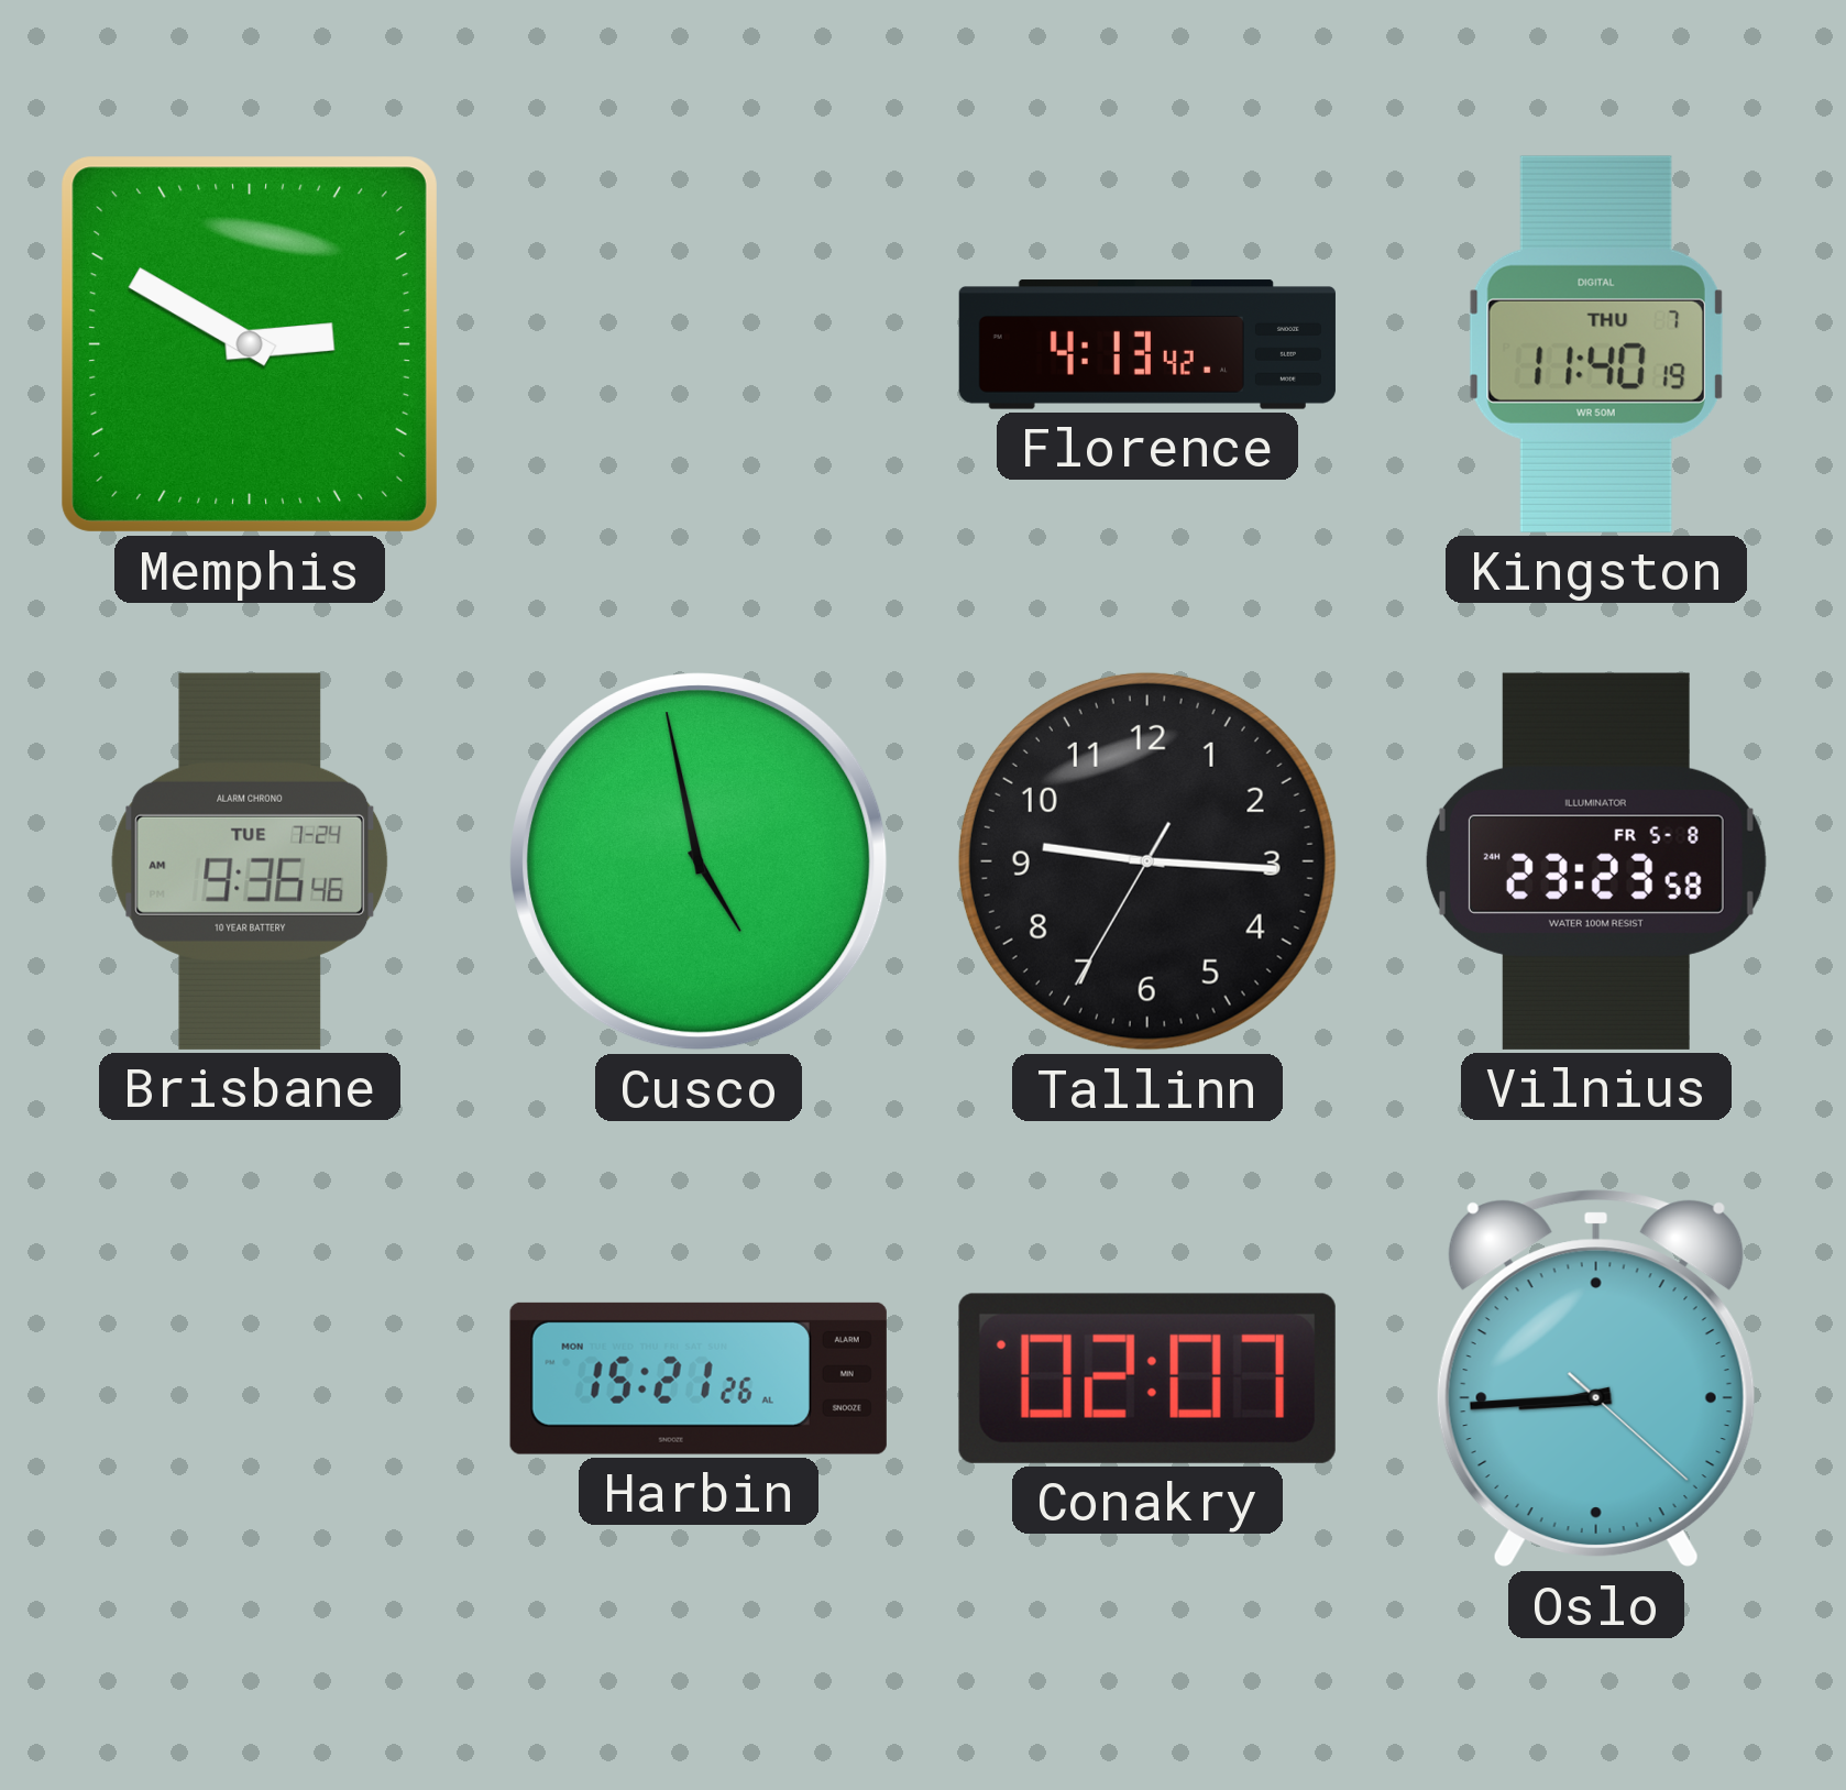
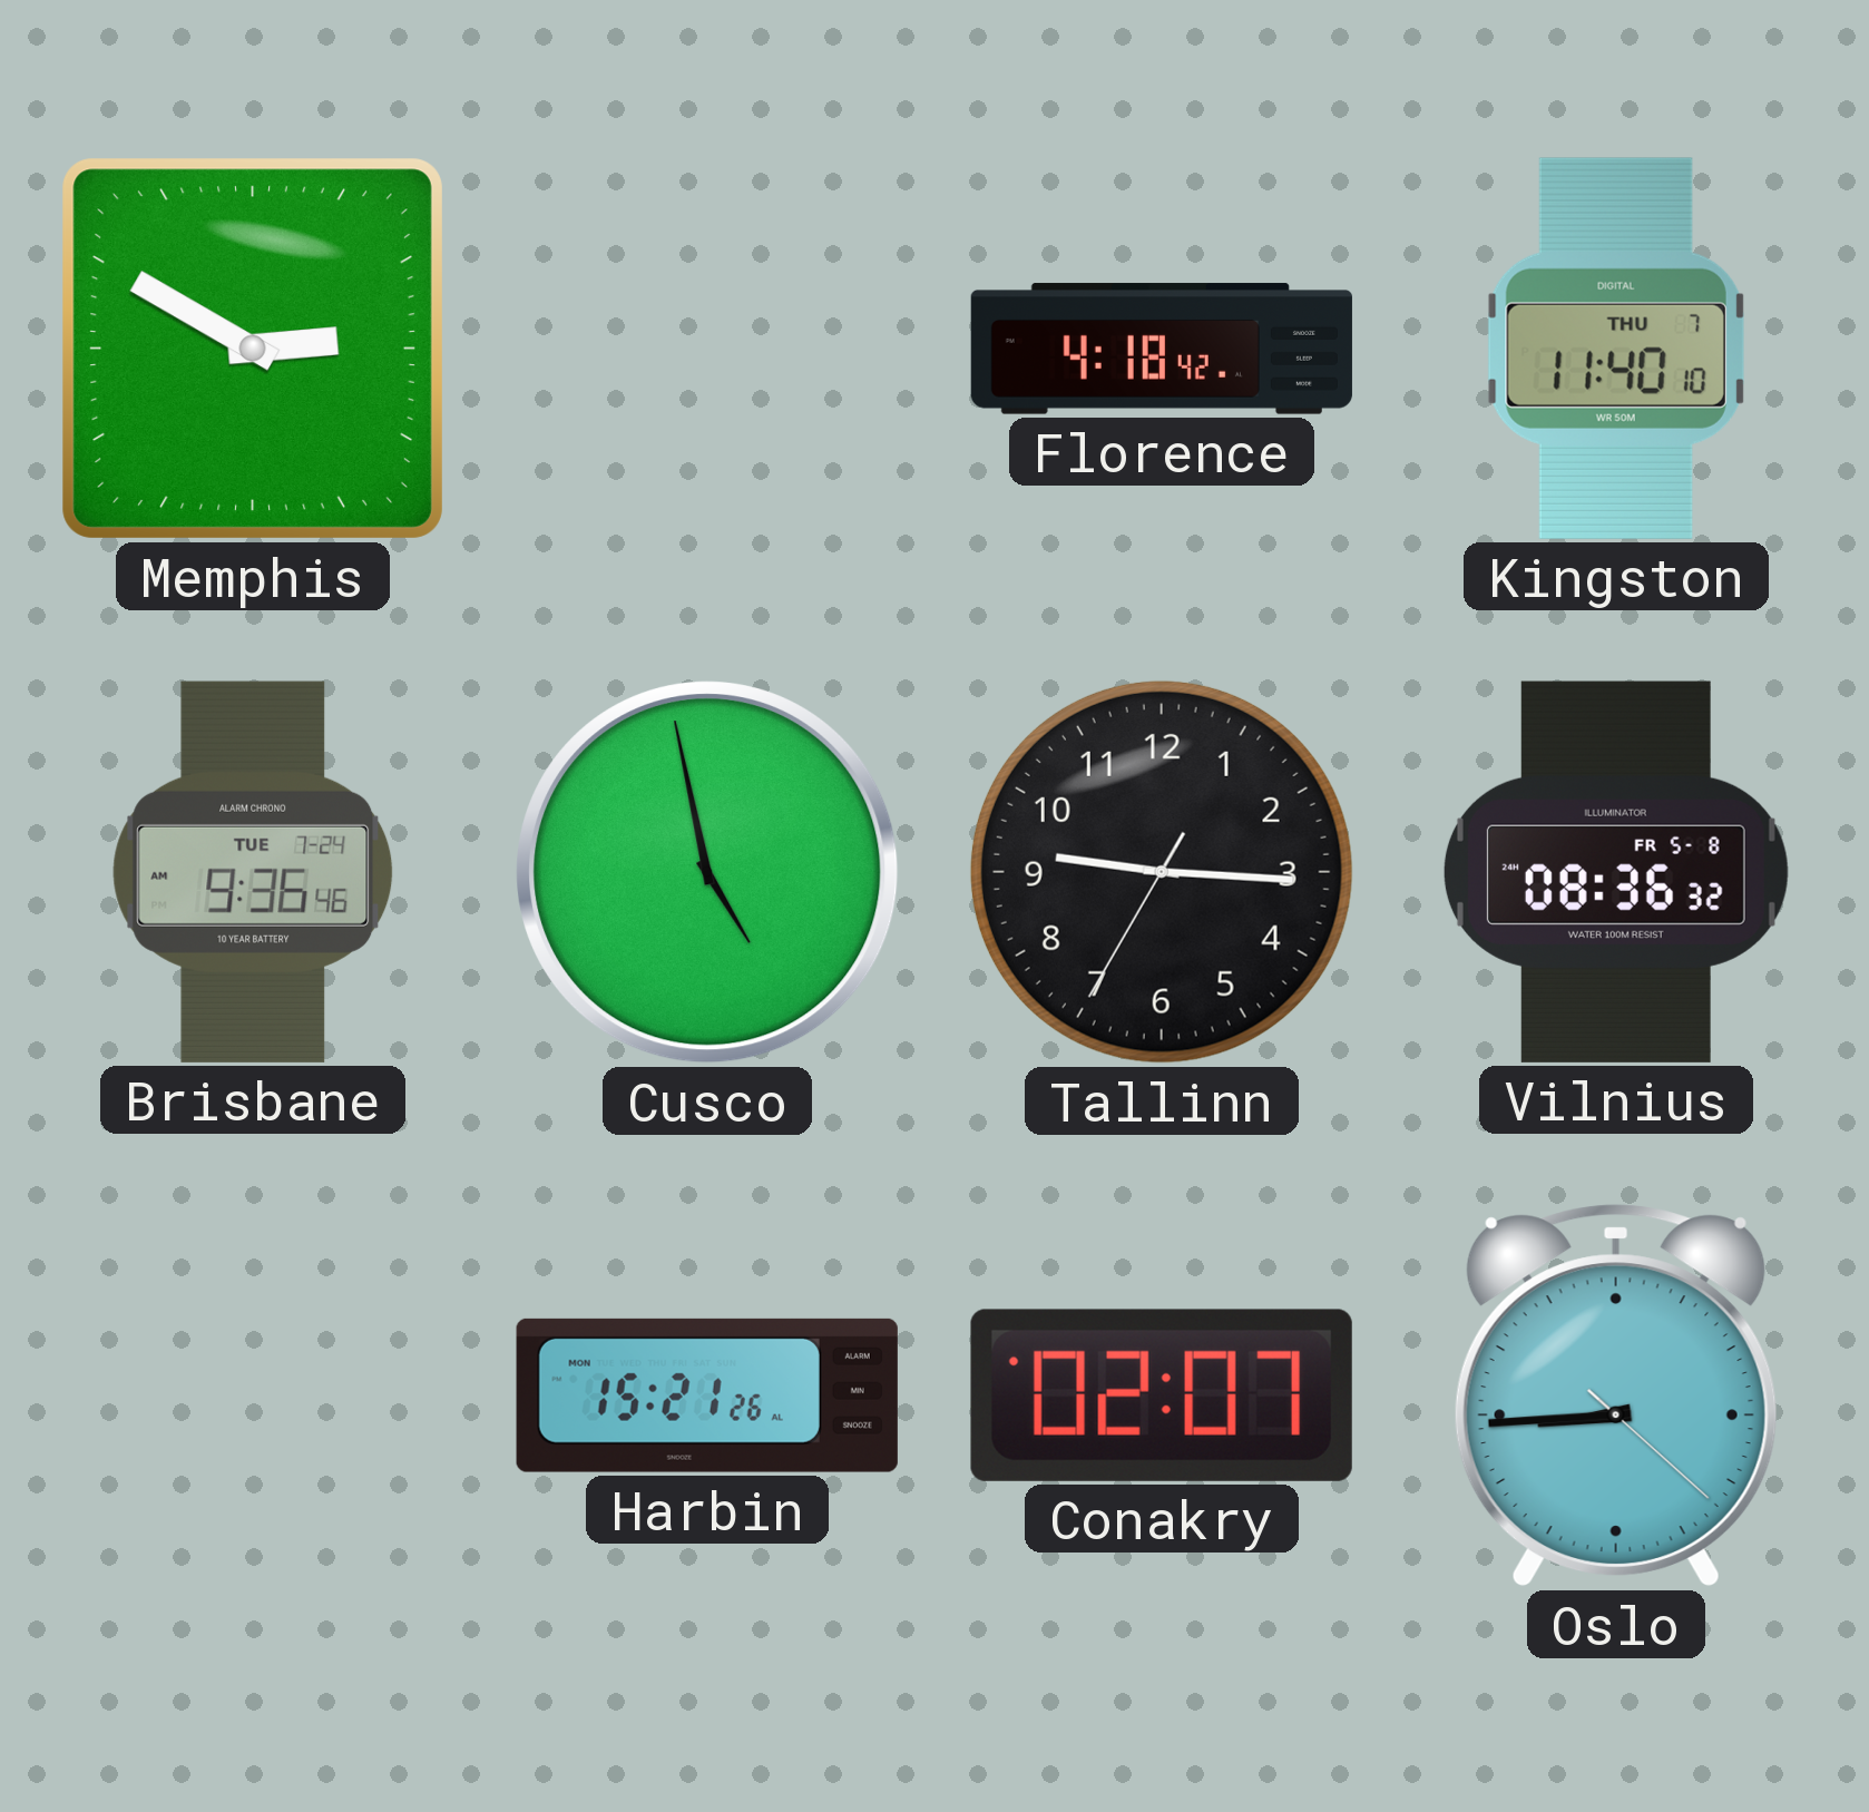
Florence: 4:13 -> 4:18 (1162, 349)
Kingston: 11:40:19 -> 11:40:10 (1616, 349)
Vilnius: 23:23 -> 08:36 (1616, 872)
